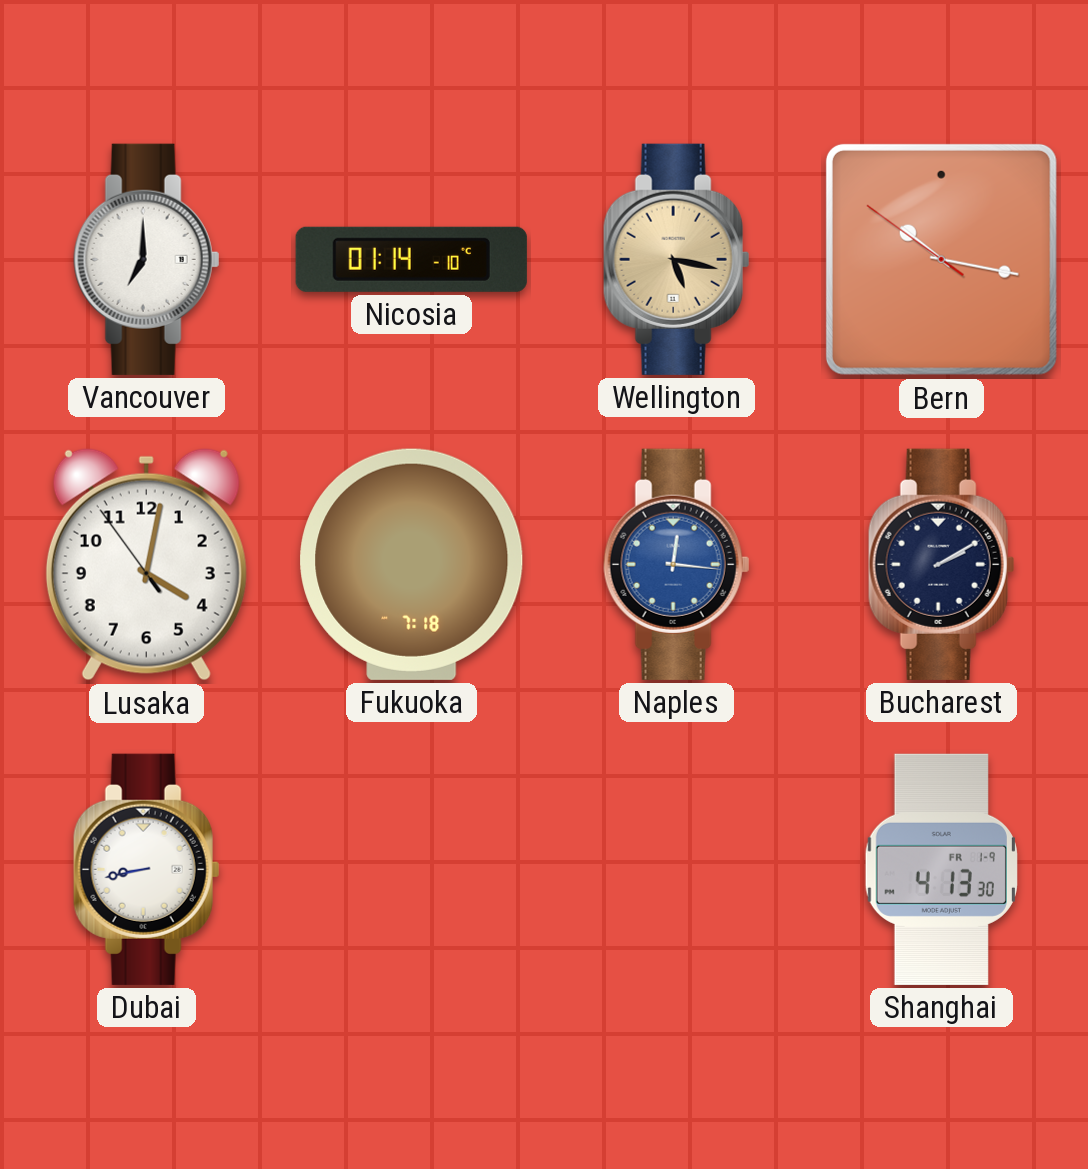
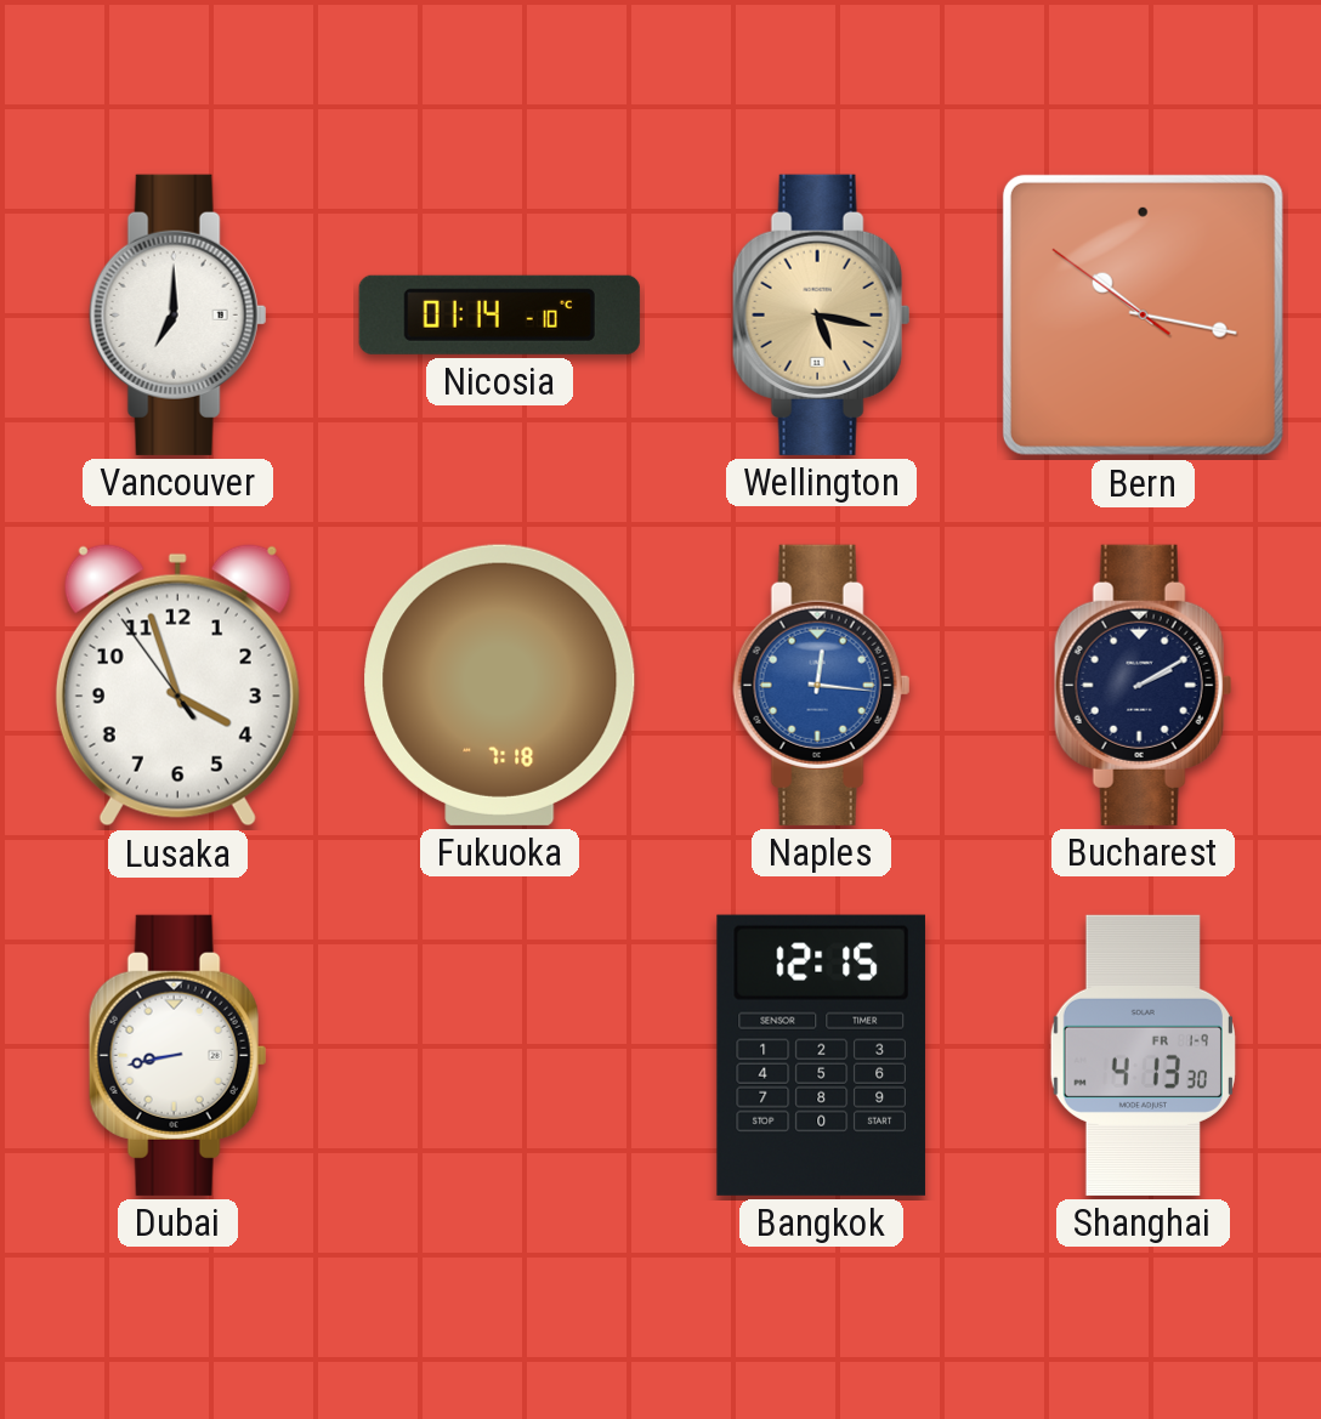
Lusaka: 4:01 -> 3:56 (177, 685)
Bangkok: none -> 12:15 (821, 1055)
